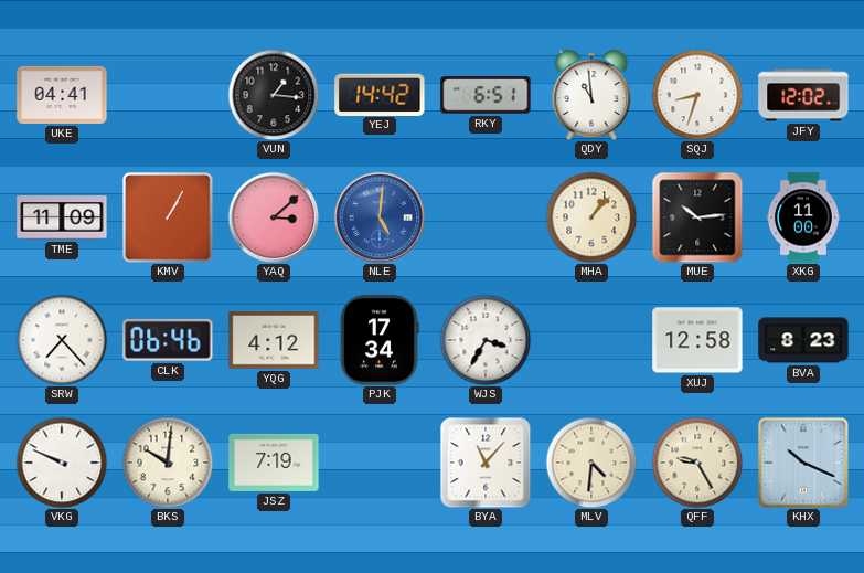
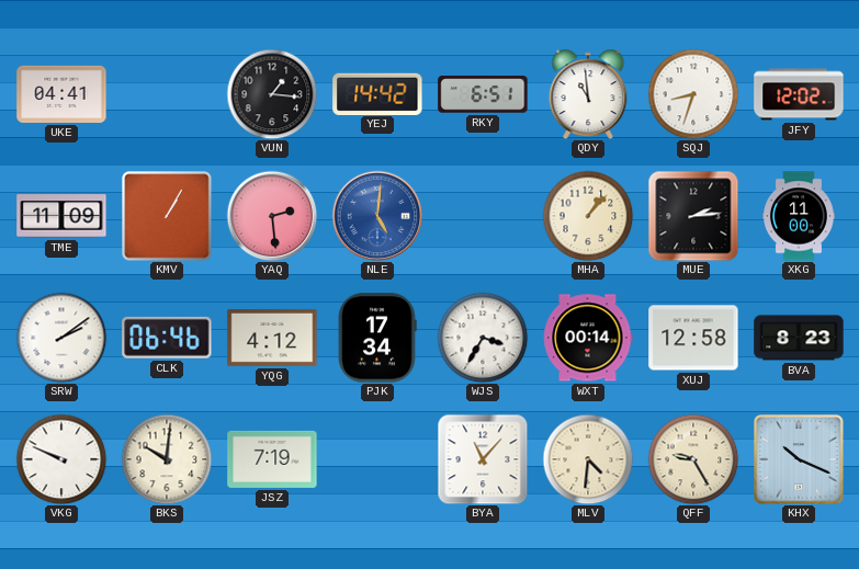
YAQ: 3:08 -> 2:29 (272, 216)
MUE: 10:14 -> 2:14 (693, 216)
SRW: 7:23 -> 2:09 (61, 338)
WXT: none -> 00:14 (588, 338)
